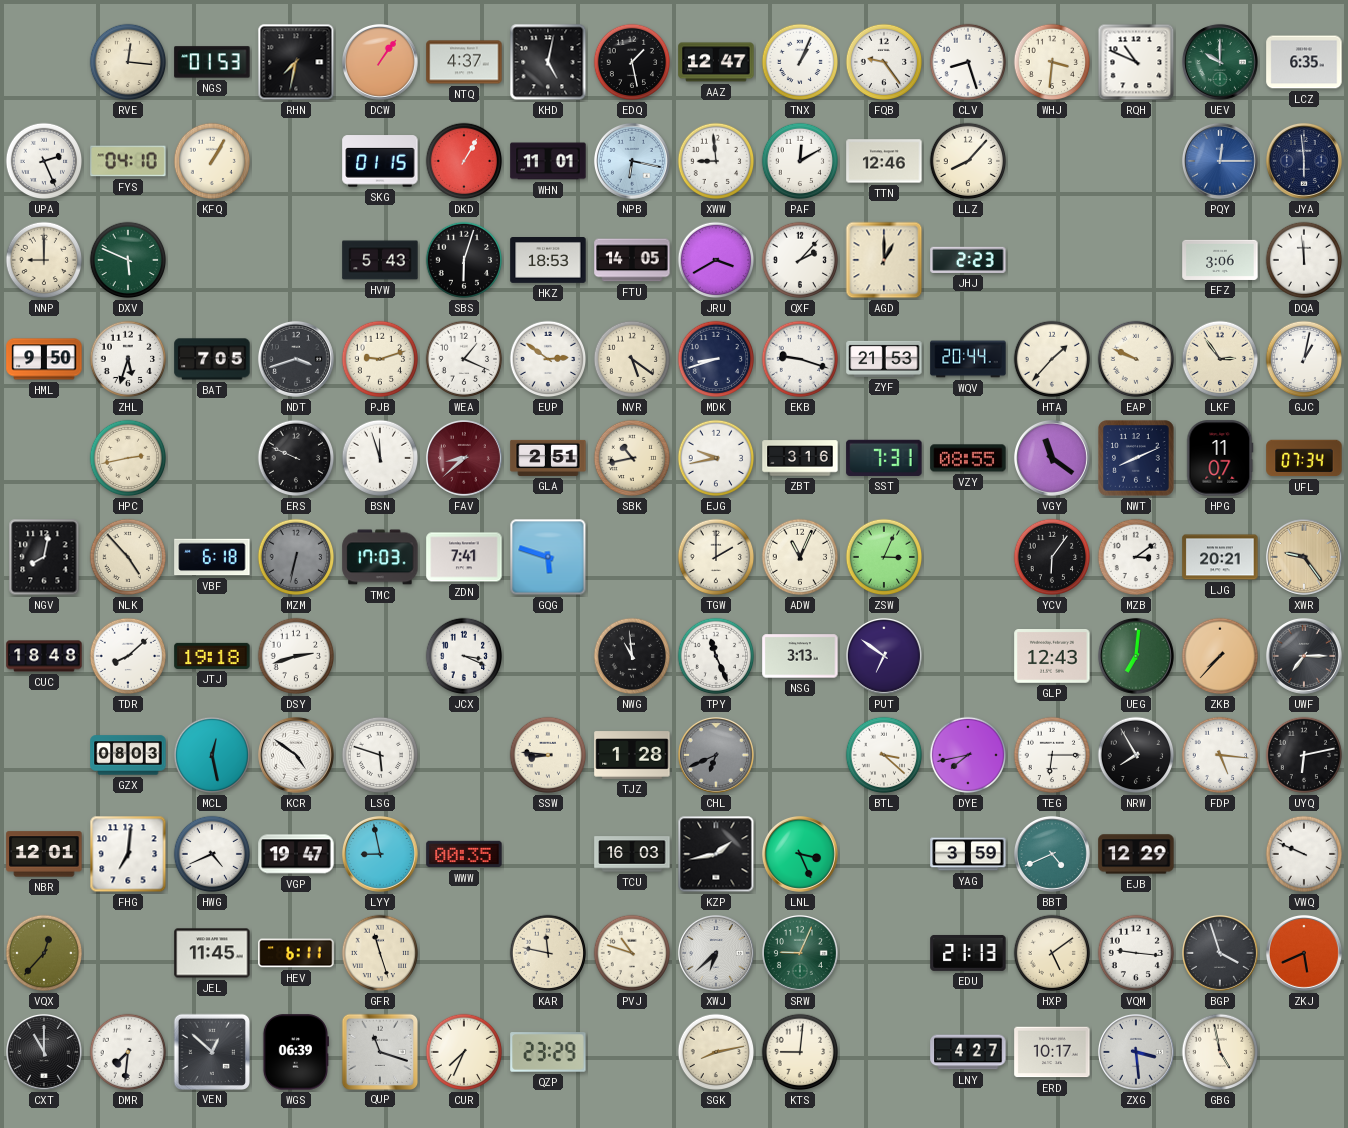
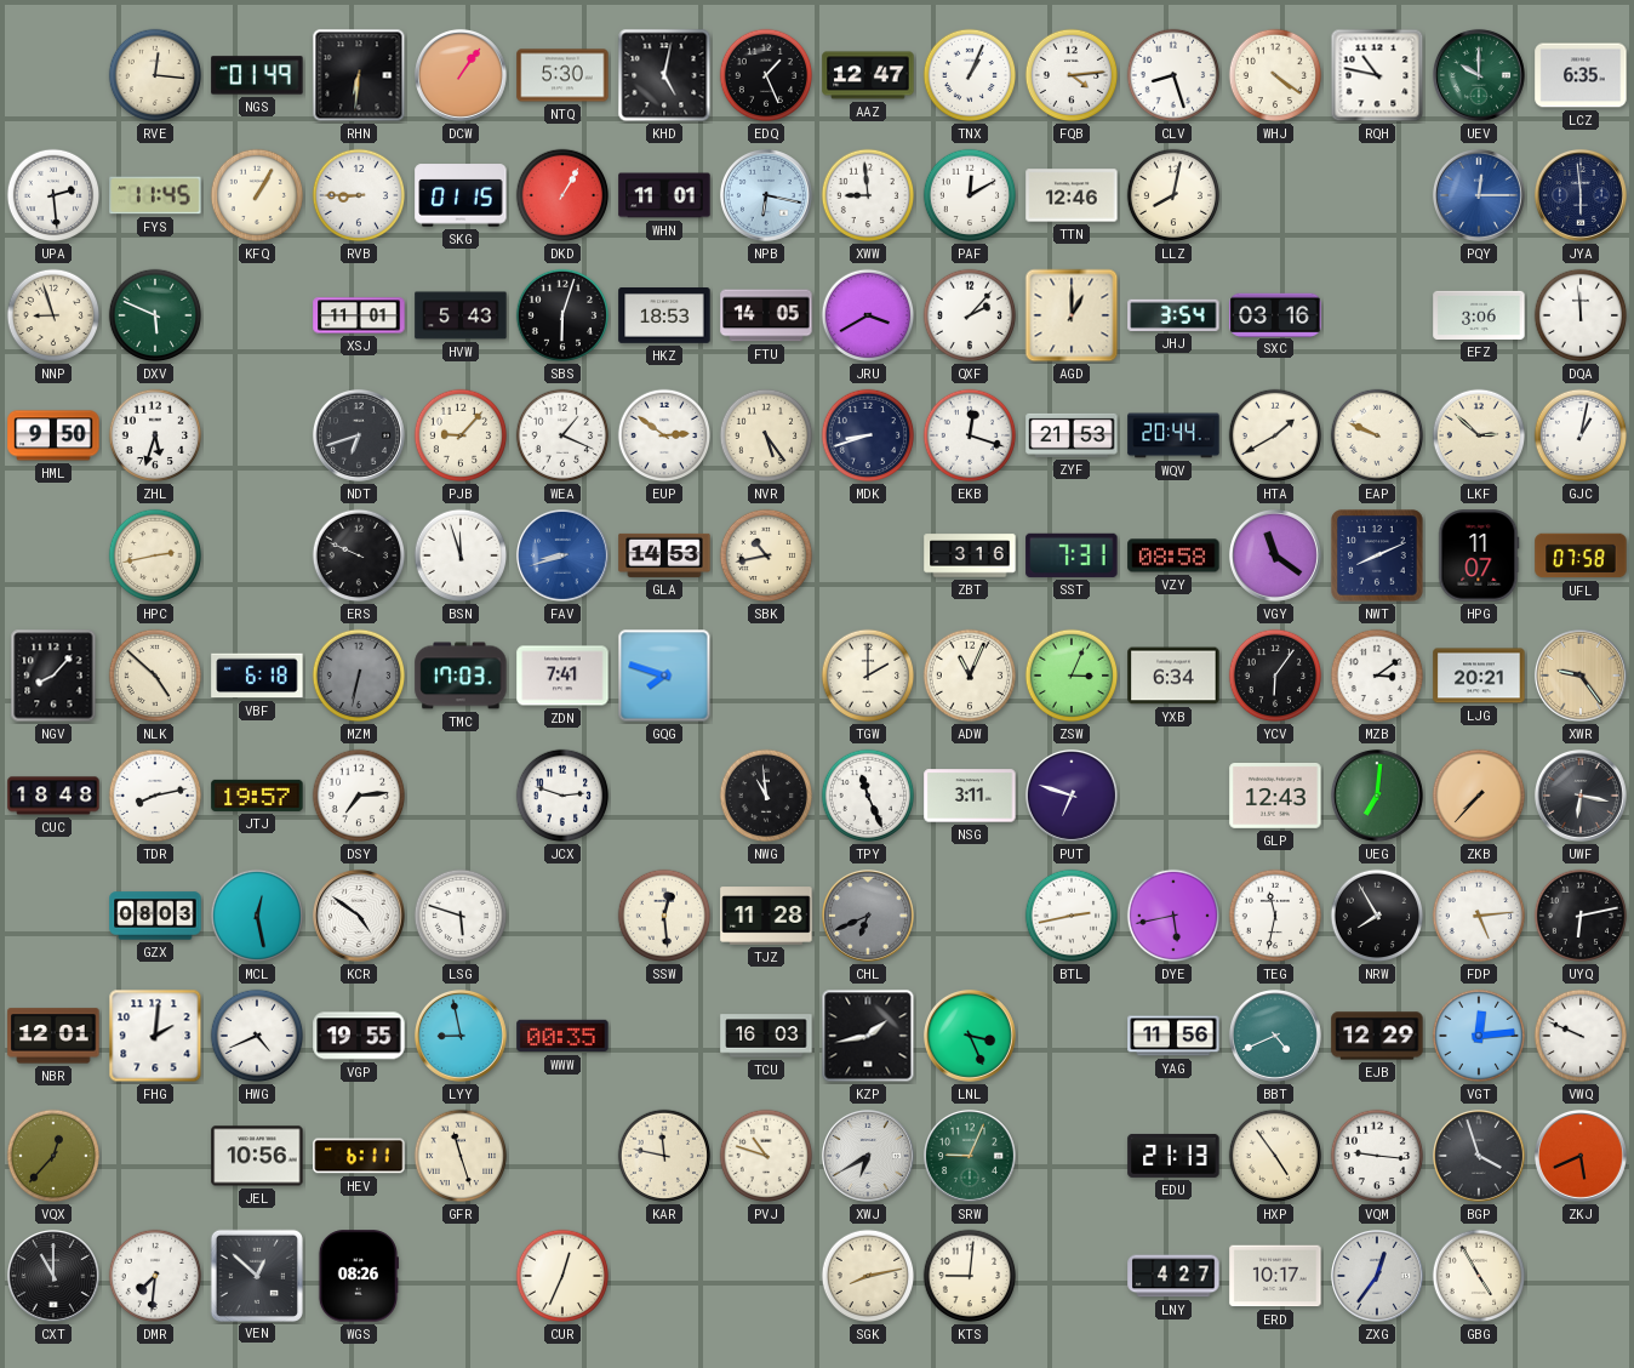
NGS: 01:53 -> 01:49 (257, 75)
RHN: 7:32 -> 6:31 (359, 75)
NTQ: 4:37 -> 5:30 (562, 75)
EDQ: 1:28 -> 1:26 (766, 75)
FQB: 9:24 -> 4:14 (1072, 75)
WHJ: 3:31 -> 4:21 (1275, 75)
RQH: 10:49 -> 10:47 (1377, 75)
UPA: 2:26 -> 2:29 (53, 195)
FYS: 04:10 -> 11:45 (155, 195)
RVB: none -> 8:45 (359, 195)
LLZ: 8:07 -> 8:02 (1173, 195)
NNP: 9:00 -> 8:57 (53, 315)
XSJ: none -> 11:01 (359, 315)
JHJ: 2:23 -> 3:54 (1173, 315)
SXC: none -> 03:16 (1275, 314)
BAT: 7:05 -> none (212, 359)
NDT: 3:42 -> 6:42 (359, 435)
PJB: 9:12 -> 9:07 (461, 435)
NVR: 5:21 -> 5:24 (766, 435)
EKB: 9:18 -> 12:18 (970, 435)
HTA: 1:37 -> 1:40 (1275, 435)
LKF: 2:54 -> 2:52 (1479, 435)
FAV: 8:38 -> 8:42 (562, 555)
FAV dial: burgundy -> blue (562, 555)
GLA: 2:51 -> 14:53 (664, 555)
EJG: 9:43 -> none (716, 458)
VZY: 08:55 -> 08:58 (1173, 555)
UFL: 07:34 -> 07:58 (1581, 555)
NGV: 8:02 -> 8:07 (53, 676)
NLK: 4:53 -> 4:52 (155, 676)
GQG: 5:48 -> 7:48 (664, 676)
YXB: none -> 6:34 (1173, 676)
TDR: 8:08 -> 8:13 (155, 796)
JTJ: 19:18 -> 19:57 (257, 796)
DSY: 2:42 -> 7:14 (359, 796)
JCX: 3:19 -> 2:48 (562, 796)
NSG: 3:13 -> 3:11 (970, 796)
PUT: 6:51 -> 6:48 (1072, 796)
UWF: 7:15 -> 6:17 (1581, 796)
SSW: 8:46 -> 12:29 (664, 916)
TJZ: 1:28 -> 11:28 (766, 916)
BTL: 3:22 -> 2:43 (1072, 916)
DYE: 7:43 -> 5:43 (1173, 916)
TEG: 6:15 -> 11:32 (1275, 916)
FDP: 5:16 -> 5:14 (1479, 916)
FHG: 7:01 -> 2:01 (155, 1036)
VGP: 19:47 -> 19:55 (359, 1036)
YAG: 3:59 -> 11:56 (1173, 1036)
VGT: none -> 12:14 (1479, 1036)
JEL: 11:45 -> 10:56 (257, 1156)
XWJ: 6:38 -> 6:40 (868, 1156)
HXP: 5:09 -> 4:54 (1275, 1156)
WGS: 06:39 -> 08:26 (358, 1276)
QUP: 11:18 -> none (379, 1051)
CUR: 7:34 -> 12:34 (562, 1276)
QZP: 23:29 -> none (548, 1052)
ZXG: 3:29 -> 12:36 (1377, 1276)
GBG: 4:58 -> 4:55 (1479, 1276)
